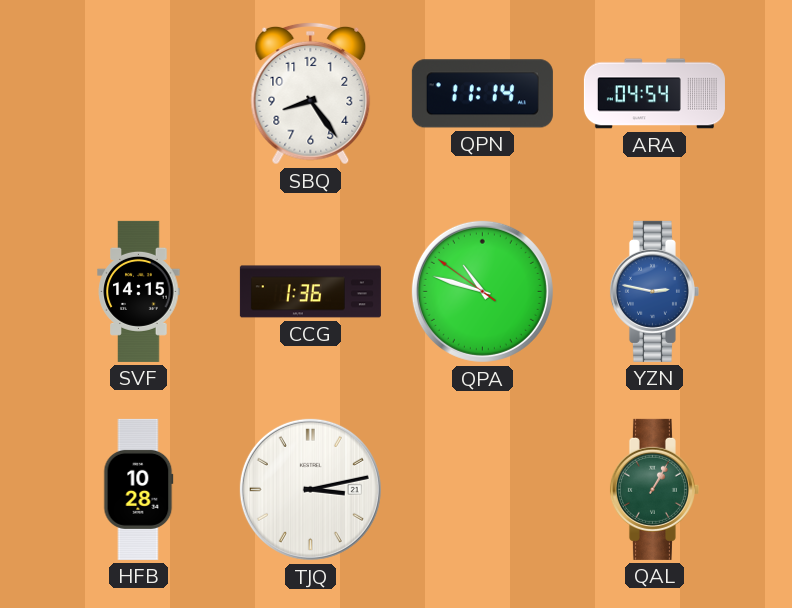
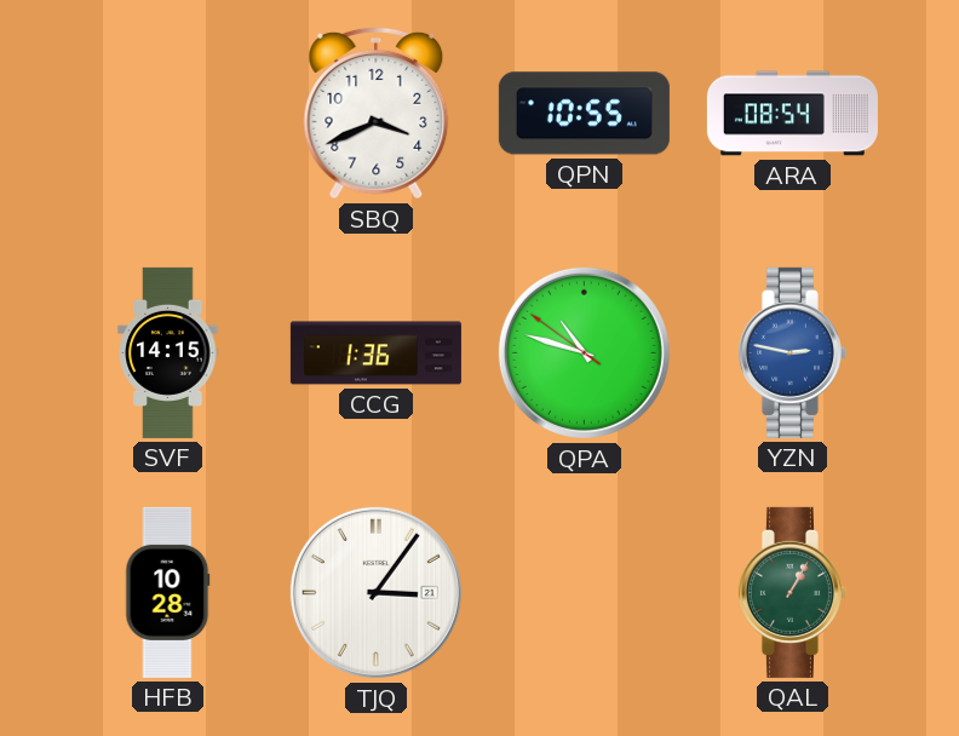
SBQ: 8:24 -> 3:41 (377, 113)
QPN: 11:14 -> 10:55 (584, 114)
ARA: 04:54 -> 08:54 (792, 114)
TJQ: 3:13 -> 3:06 (375, 592)
